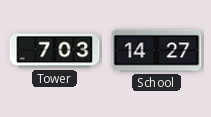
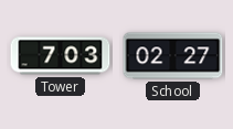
School: 14:27 -> 02:27 (173, 56)
